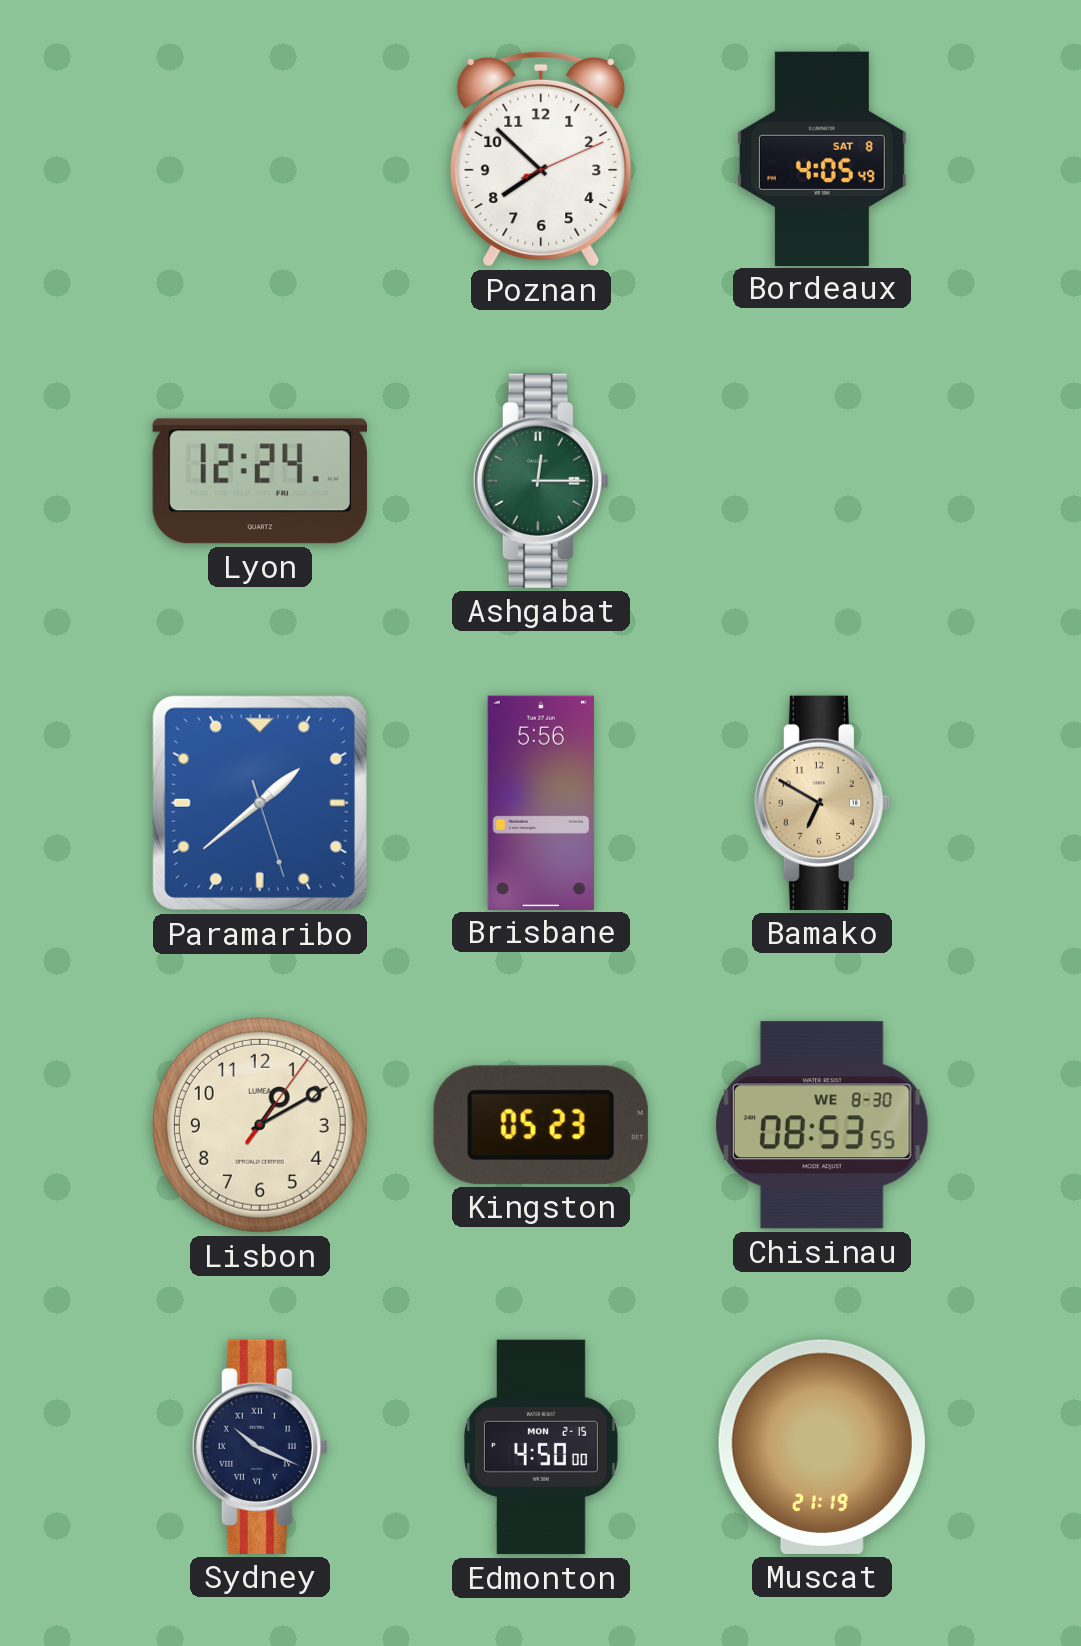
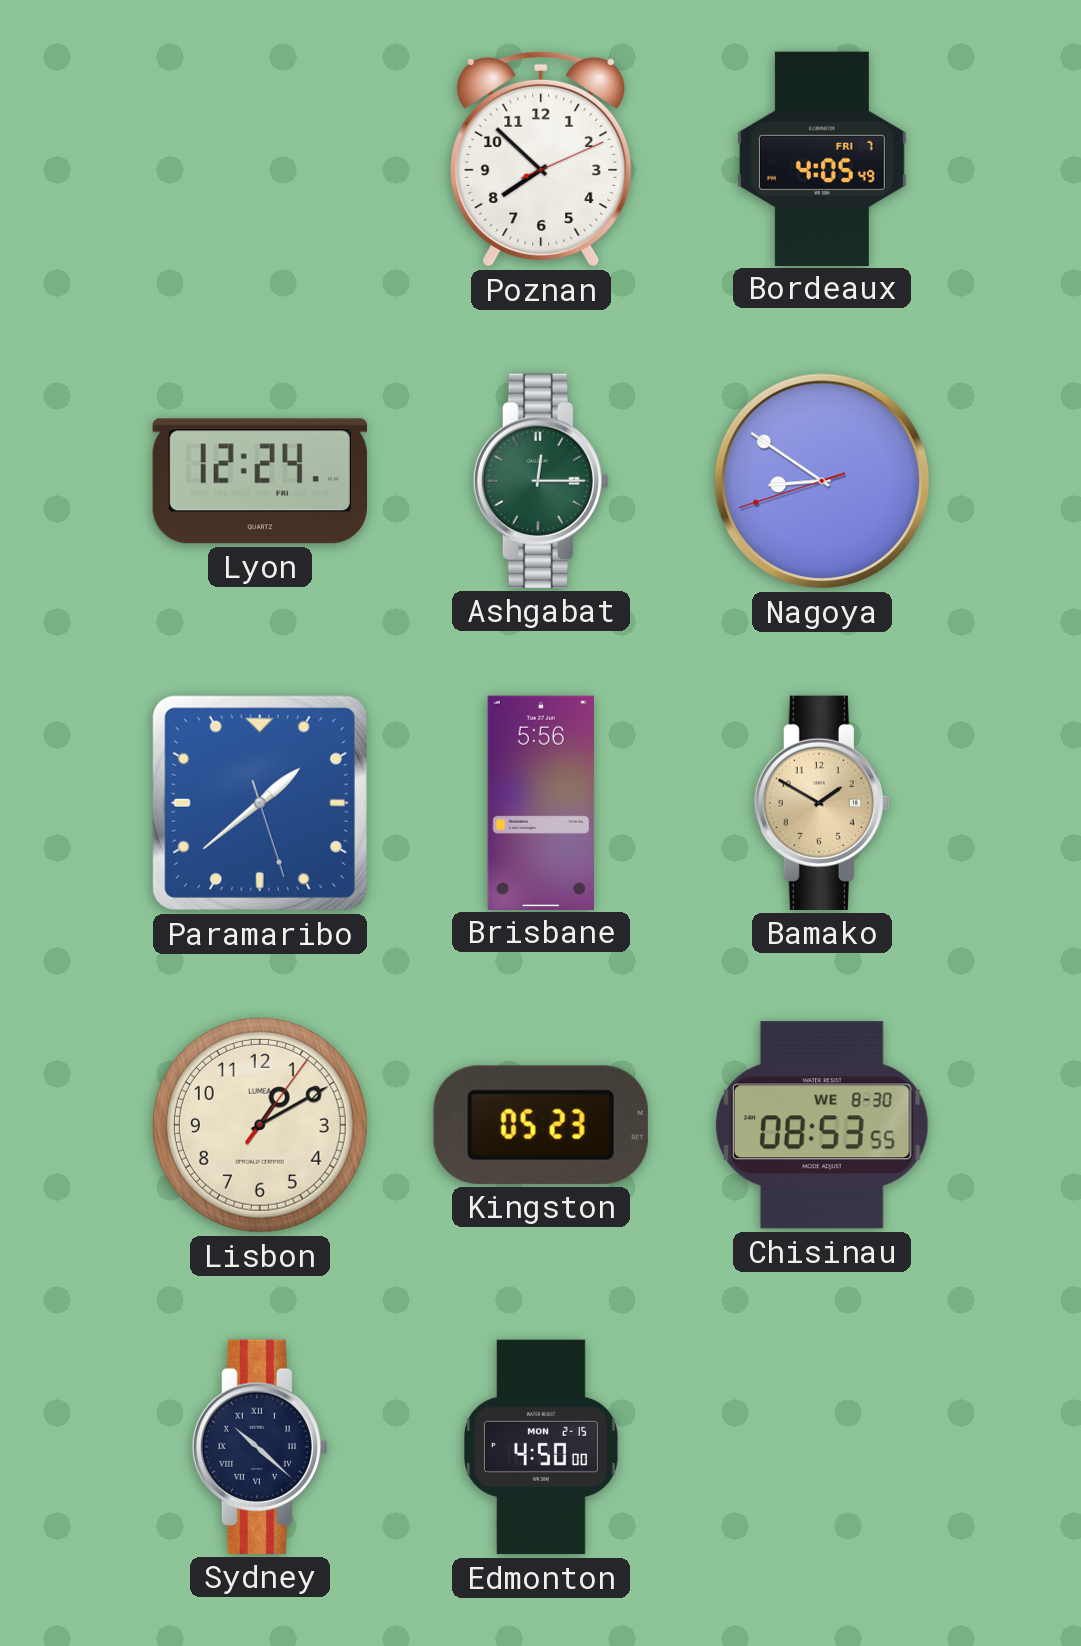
Bordeaux date: SAT 8 -> FRI 7 (822, 158)
Nagoya: none -> 8:50 (822, 481)
Bamako: 6:50 -> 1:50 (822, 803)
Sydney: 10:19 -> 10:22 (260, 1447)
Muscat: 21:19 -> none (822, 1447)
